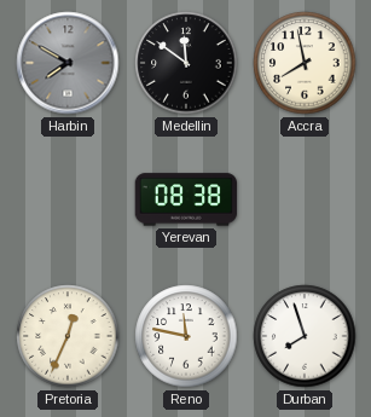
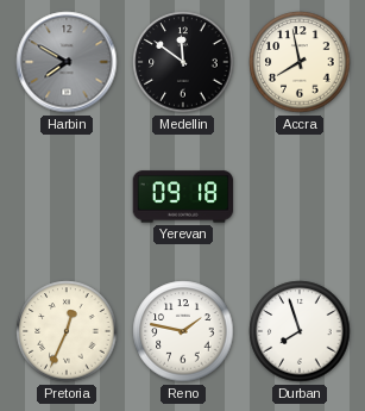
Yerevan: 08:38 -> 09:18 (183, 197)
Reno: 11:47 -> 1:47 (183, 331)
